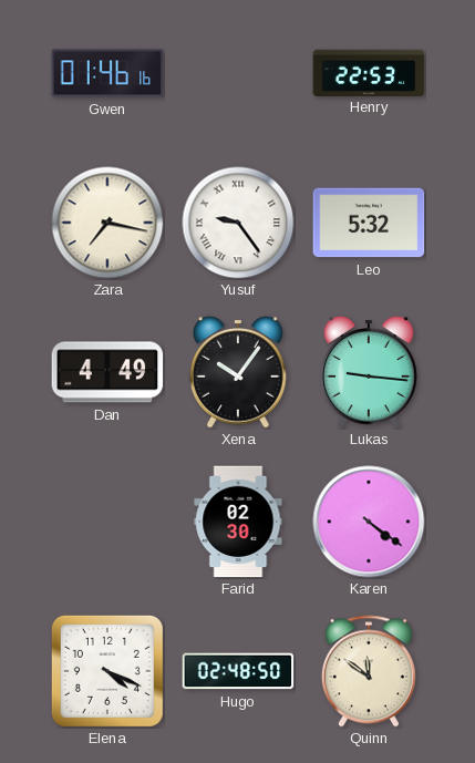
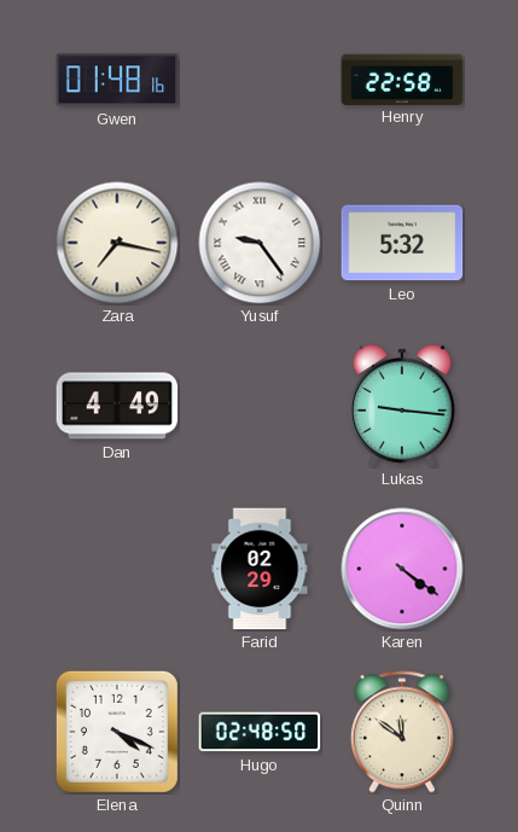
Gwen: 01:46 -> 01:48 (117, 80)
Henry: 22:53 -> 22:58 (402, 78)
Xena: 10:06 -> none (238, 372)
Farid: 02:30 -> 02:29 (260, 569)
